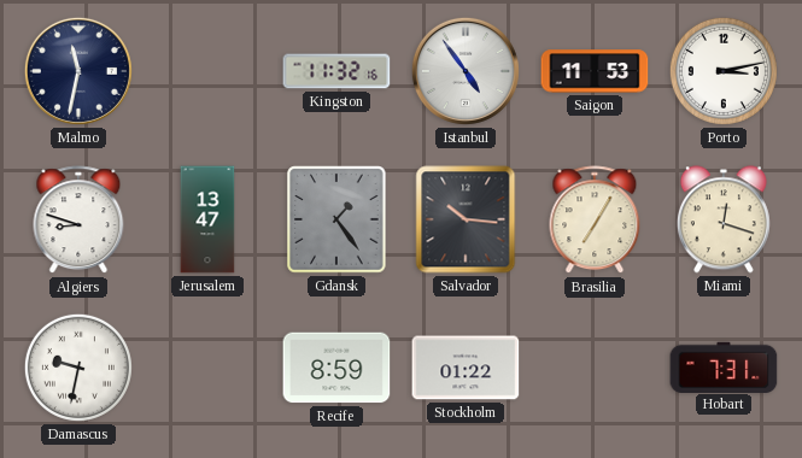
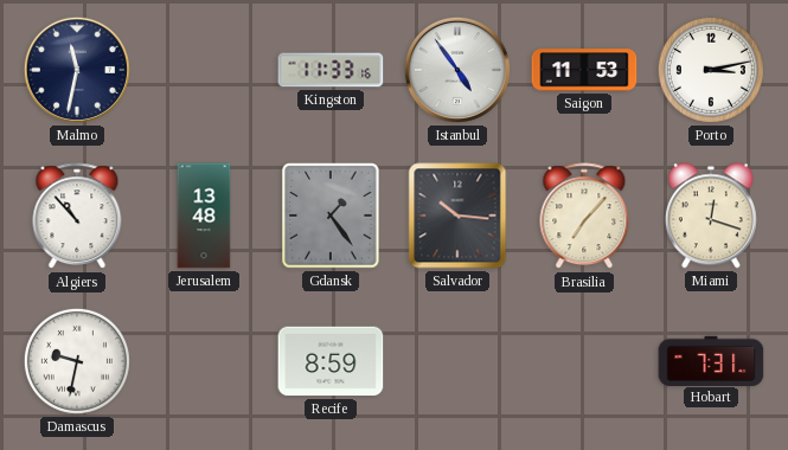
Kingston: 11:32 -> 11:33 (331, 70)
Algiers: 8:48 -> 10:53 (77, 217)
Jerusalem: 13:47 -> 13:48 (204, 216)
Brasilia: 7:05 -> 7:07 (584, 217)
Stockholm: 01:22 -> none (466, 368)
